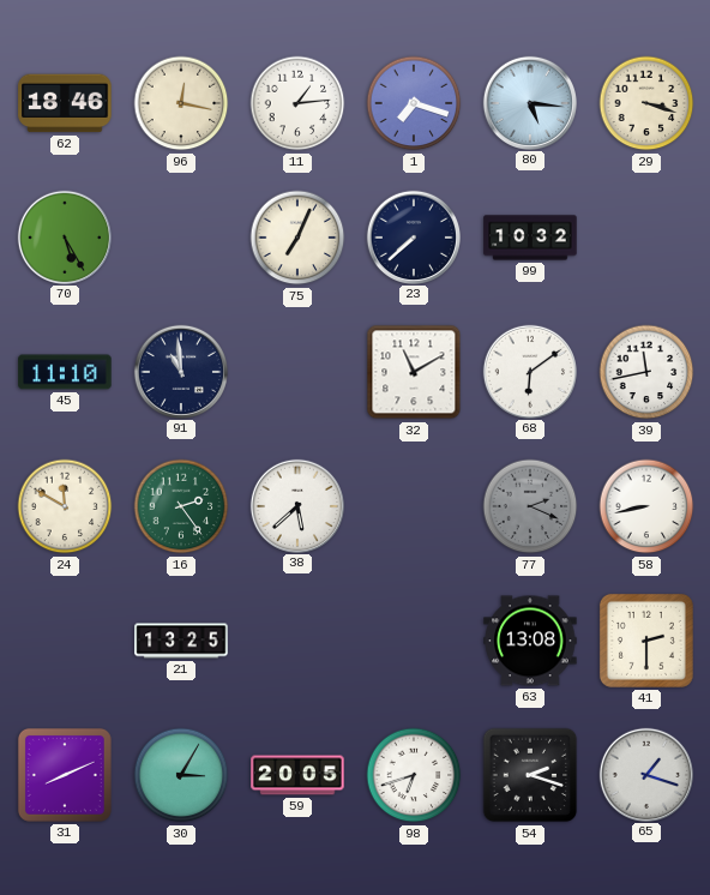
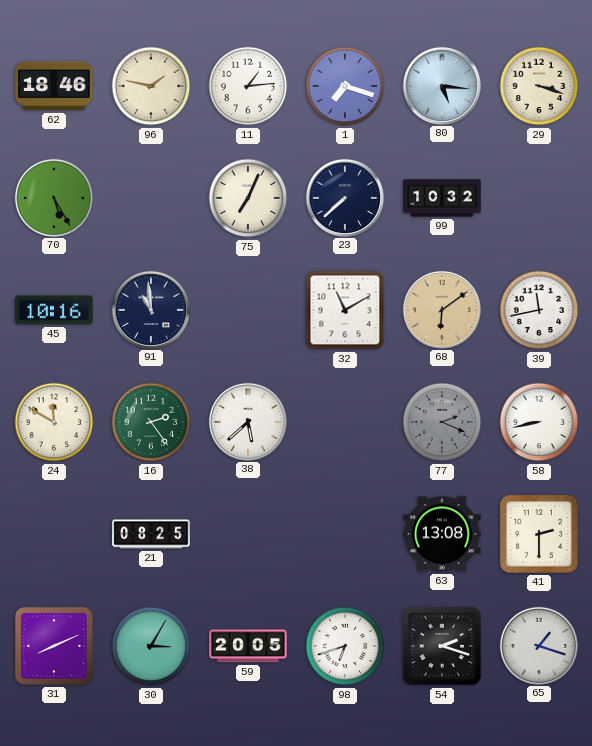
96: 12:17 -> 1:47 (151, 86)
45: 11:10 -> 10:16 (54, 310)
68 dial: white -> champagne (441, 309)
21: 13:25 -> 08:25 (151, 534)
